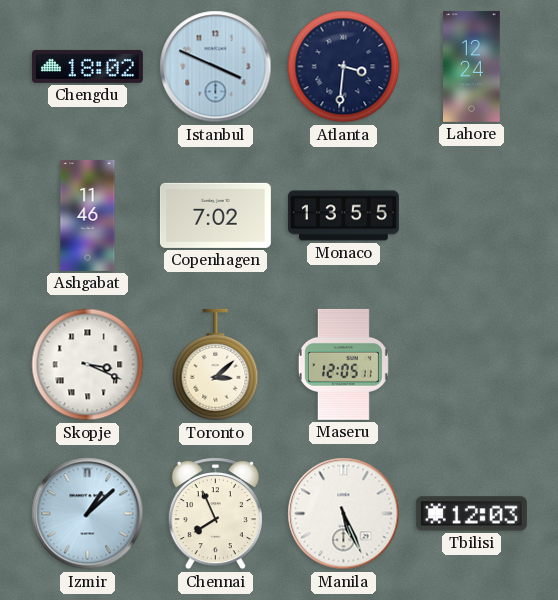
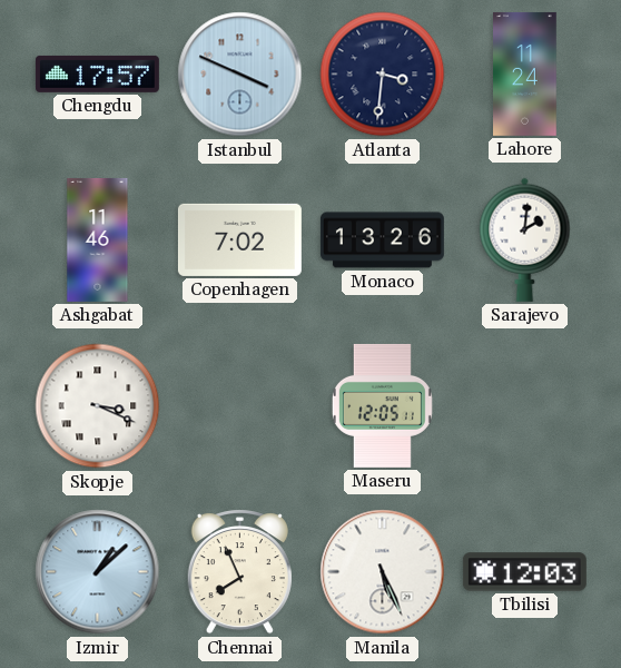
Chengdu: 18:02 -> 17:57 (97, 73)
Lahore: 12:24 -> 11:24 (525, 73)
Monaco: 13:55 -> 13:26 (382, 240)
Sarajevo: none -> 2:01 (525, 239)
Toronto: 3:08 -> none (216, 365)
